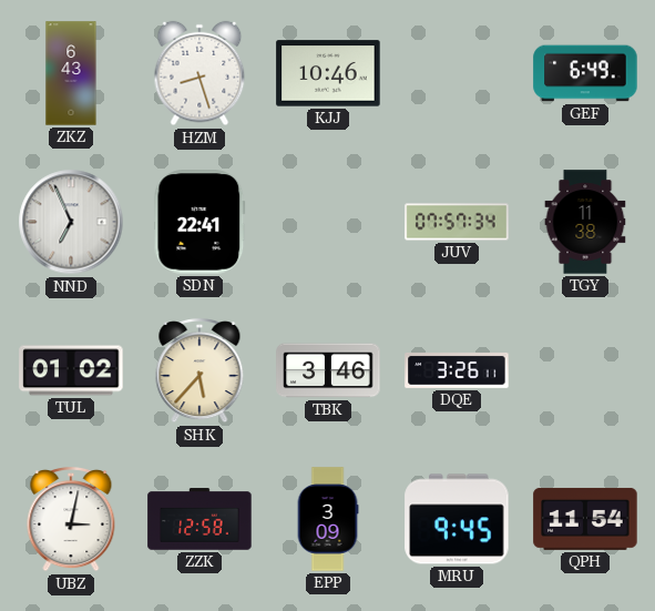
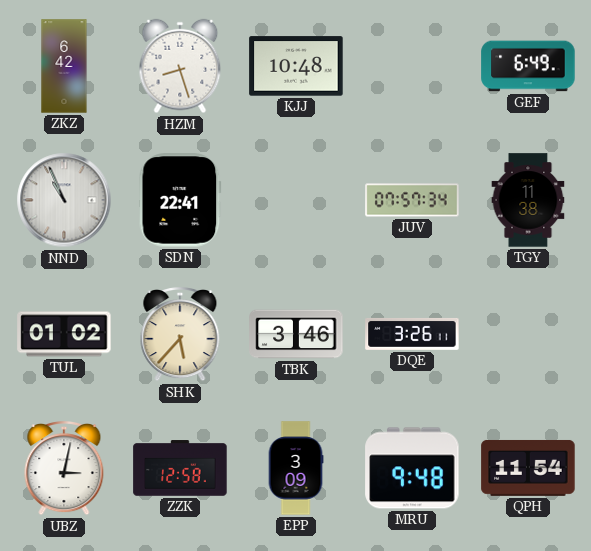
ZKZ: 6:43 -> 6:42 (64, 66)
KJJ: 10:46 -> 10:48 (296, 66)
NND: 6:56 -> 10:56 (64, 200)
MRU: 9:45 -> 9:48 (412, 468)
